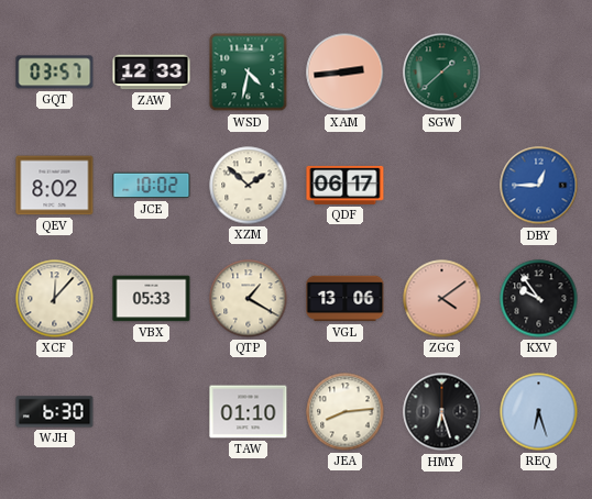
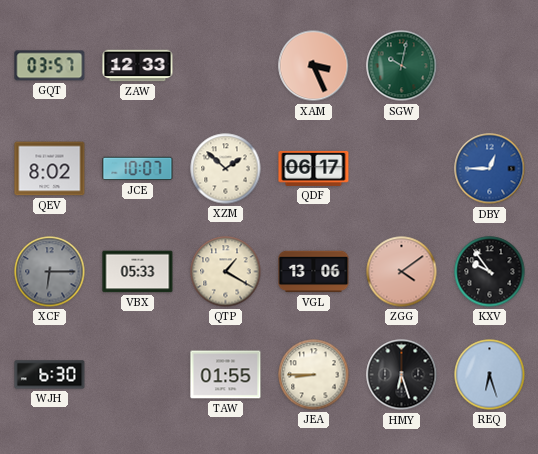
WSD: 4:32 -> none (249, 73)
XAM: 2:44 -> 3:26 (314, 66)
SGW: 1:38 -> 10:02 (402, 66)
JCE: 10:02 -> 10:07 (138, 169)
XCF: 12:07 -> 6:15 (50, 272)
XCF dial: cream -> grey (50, 272)
TAW: 01:10 -> 01:55 (226, 375)
JEA: 8:14 -> 8:45 (314, 375)
